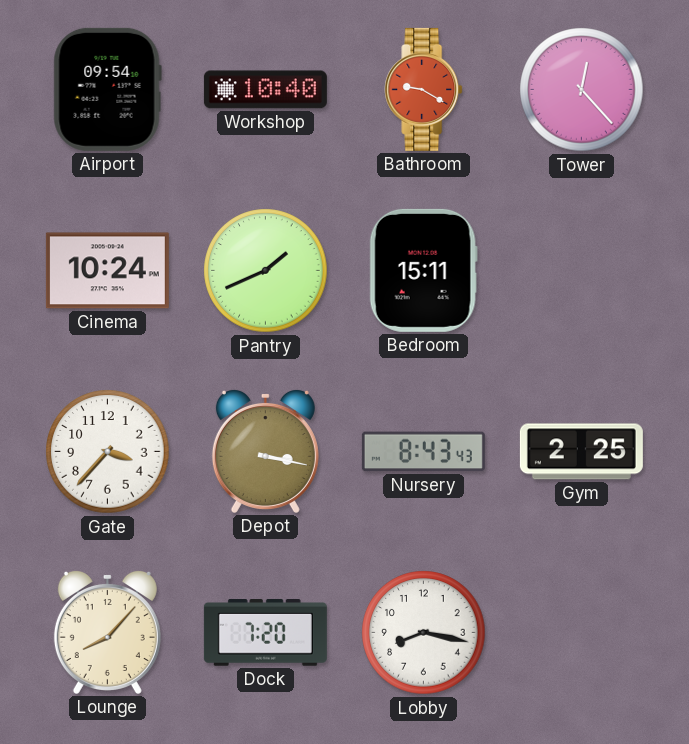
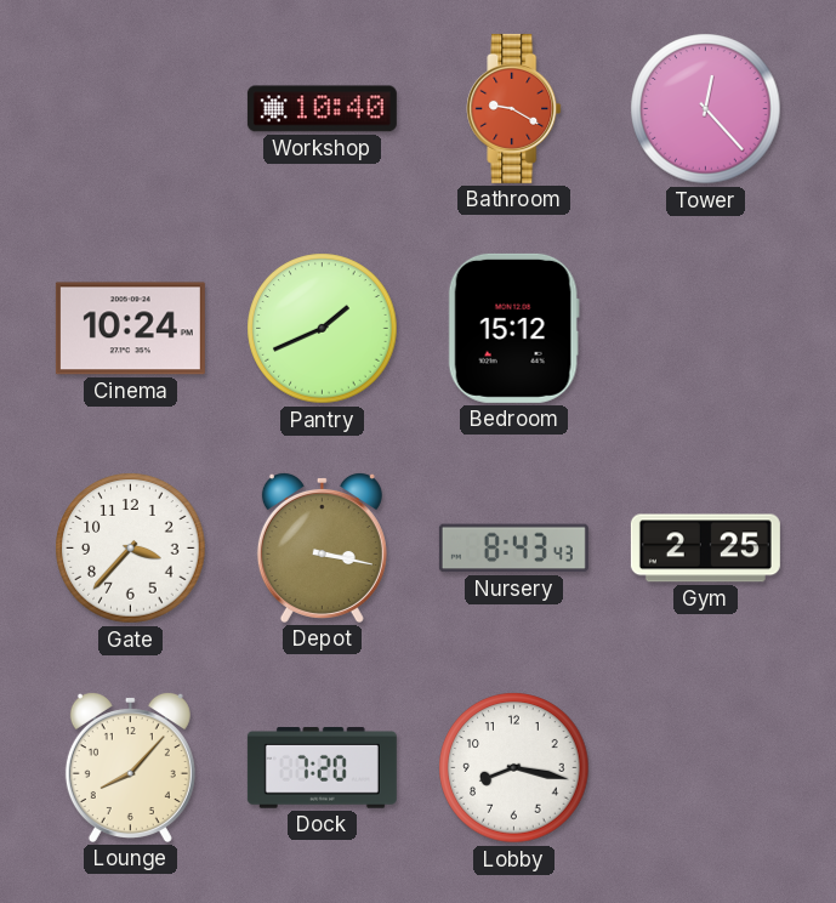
Airport: 09:54 -> none (107, 89)
Bedroom: 15:11 -> 15:12 (513, 328)
